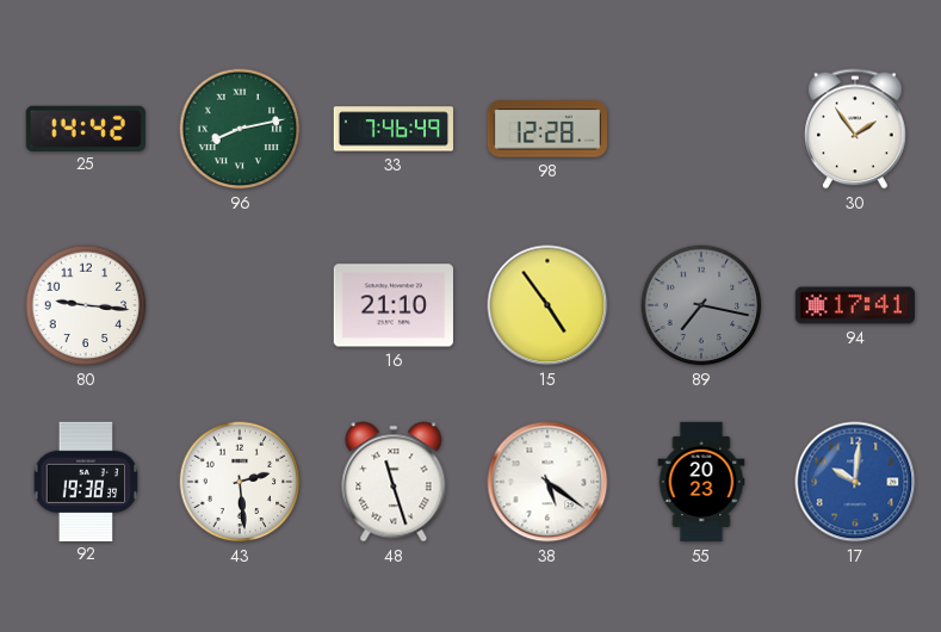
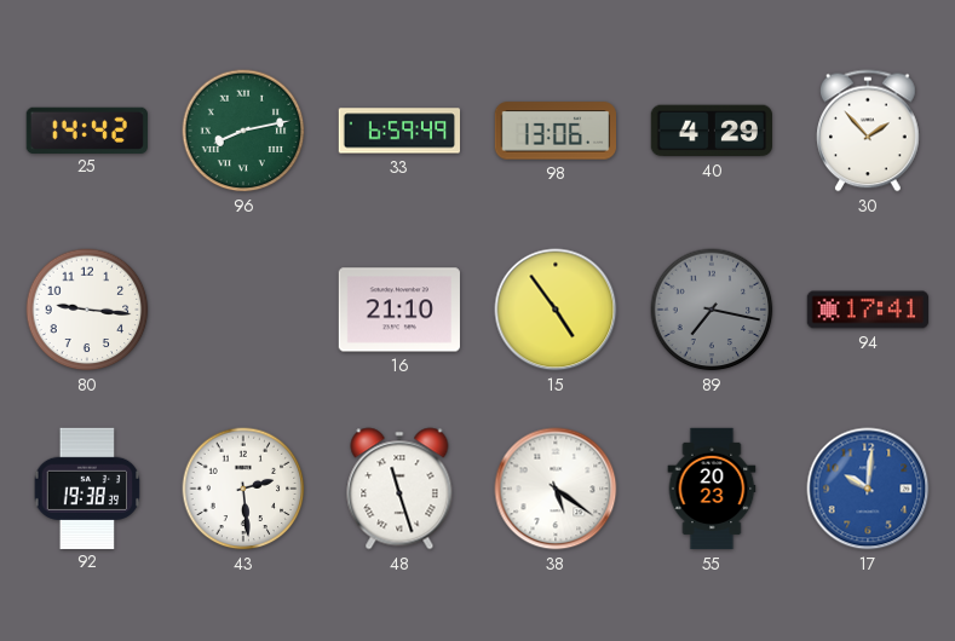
33: 7:46 -> 6:59 (398, 131)
98: 12:28 -> 13:06 (554, 131)
40: none -> 4:29 (711, 131)
30: 1:54 -> 1:53 (869, 131)
